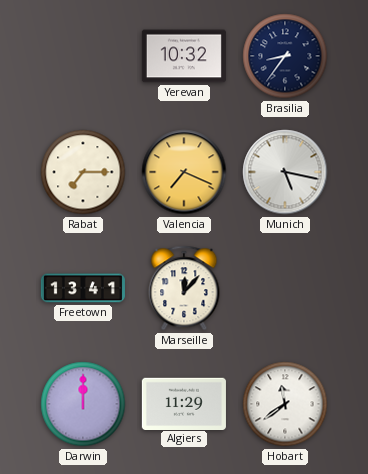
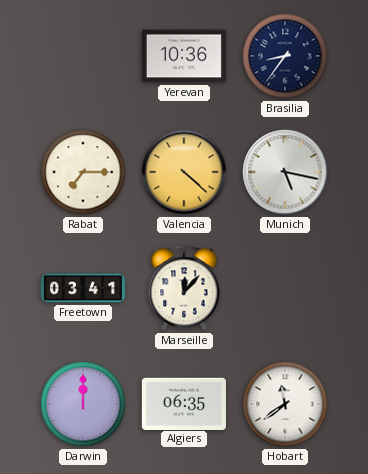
Yerevan: 10:32 -> 10:36 (184, 56)
Valencia: 7:19 -> 4:22 (184, 172)
Freetown: 13:41 -> 03:41 (83, 288)
Algiers: 11:29 -> 06:35 (184, 403)
